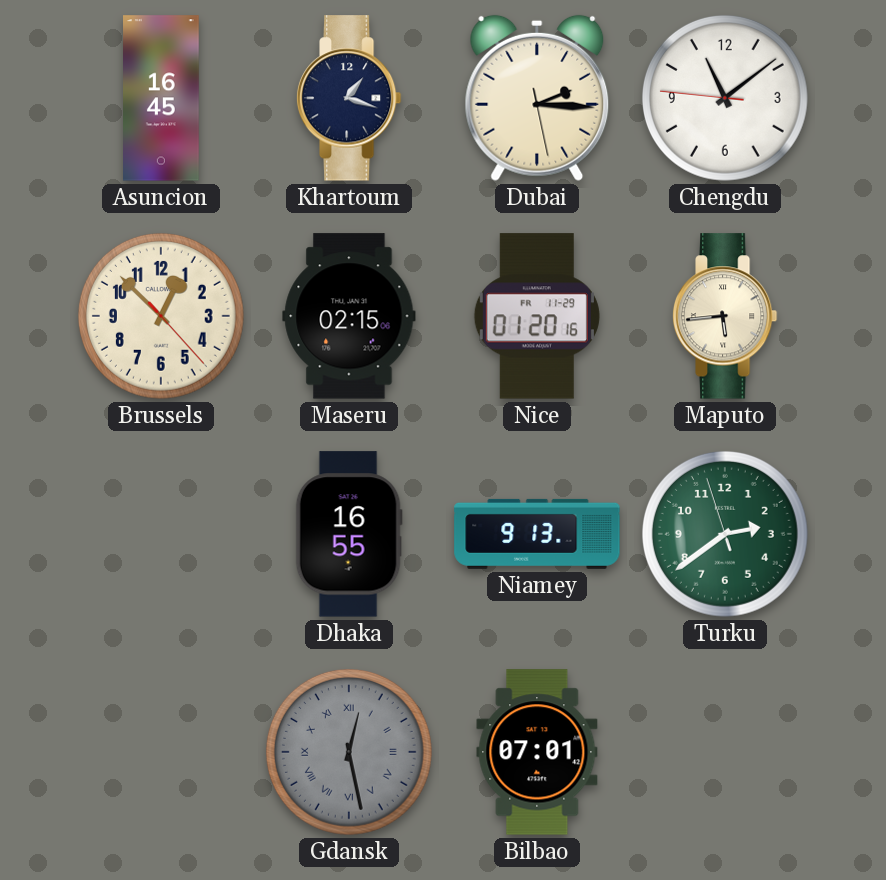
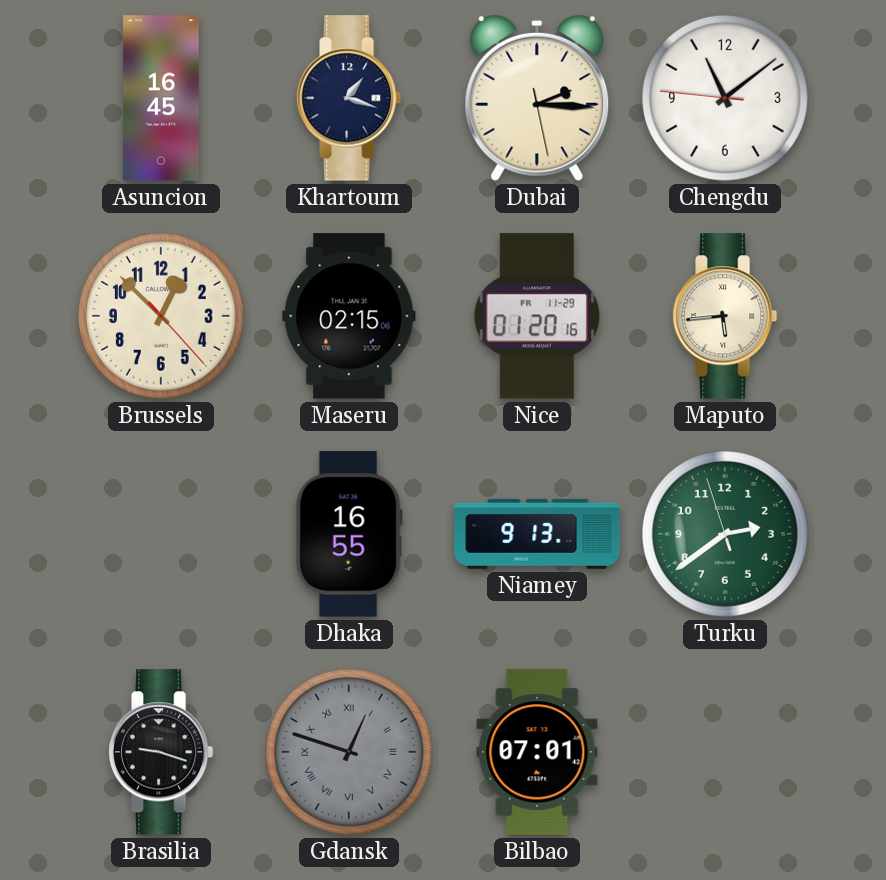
Brasilia: none -> 9:18 (161, 752)
Gdansk: 12:28 -> 12:48 (349, 752)
